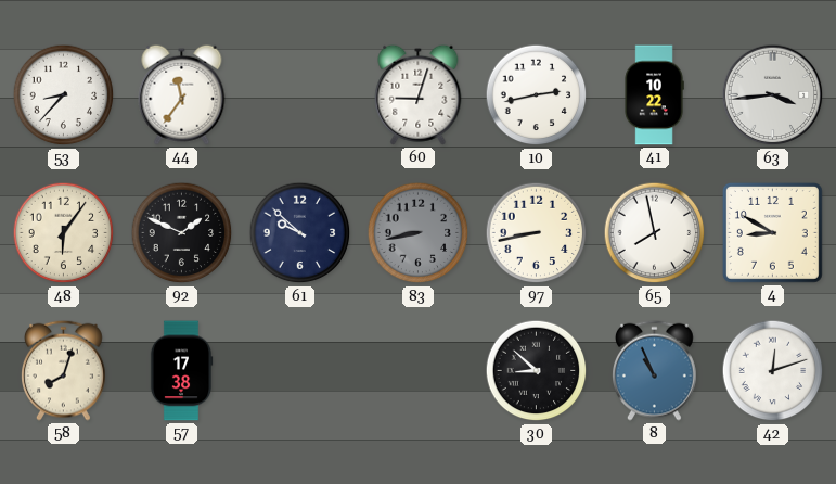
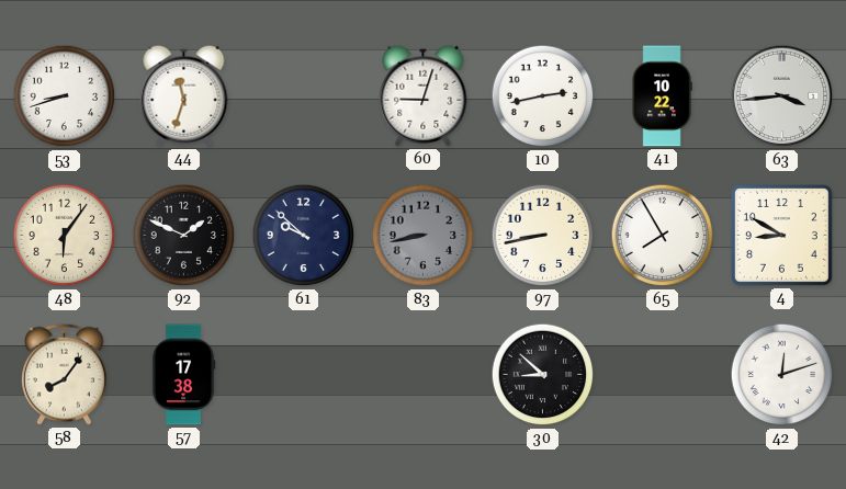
53: 8:37 -> 8:42 (65, 96)
44: 11:36 -> 11:33 (184, 95)
65: 7:58 -> 7:55 (663, 236)
58: 8:03 -> 8:06 (65, 374)
8: 10:56 -> none (655, 370)
